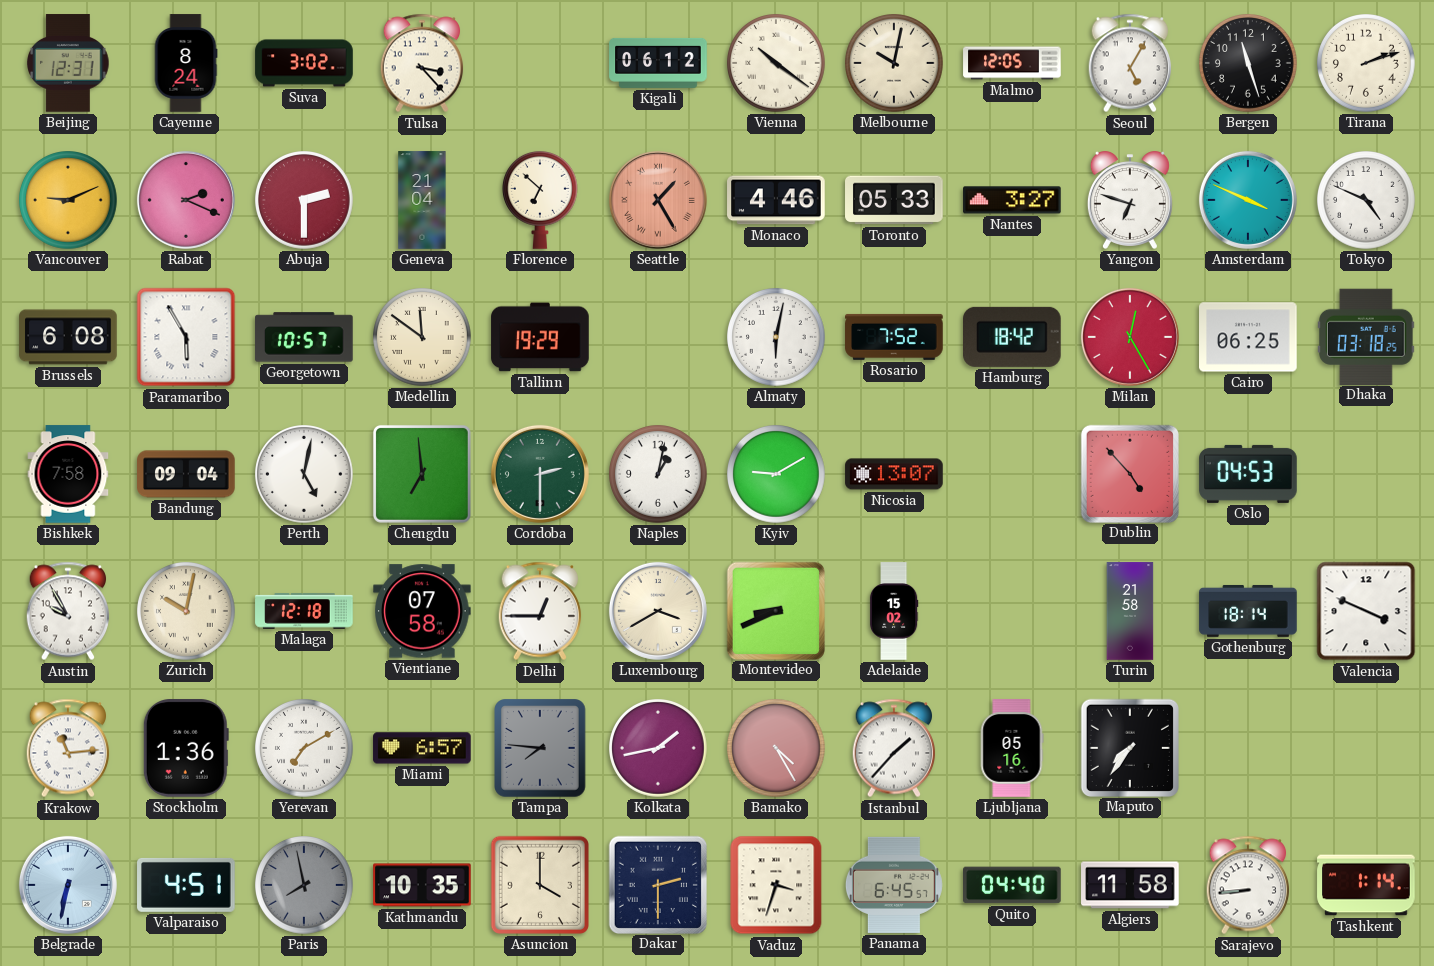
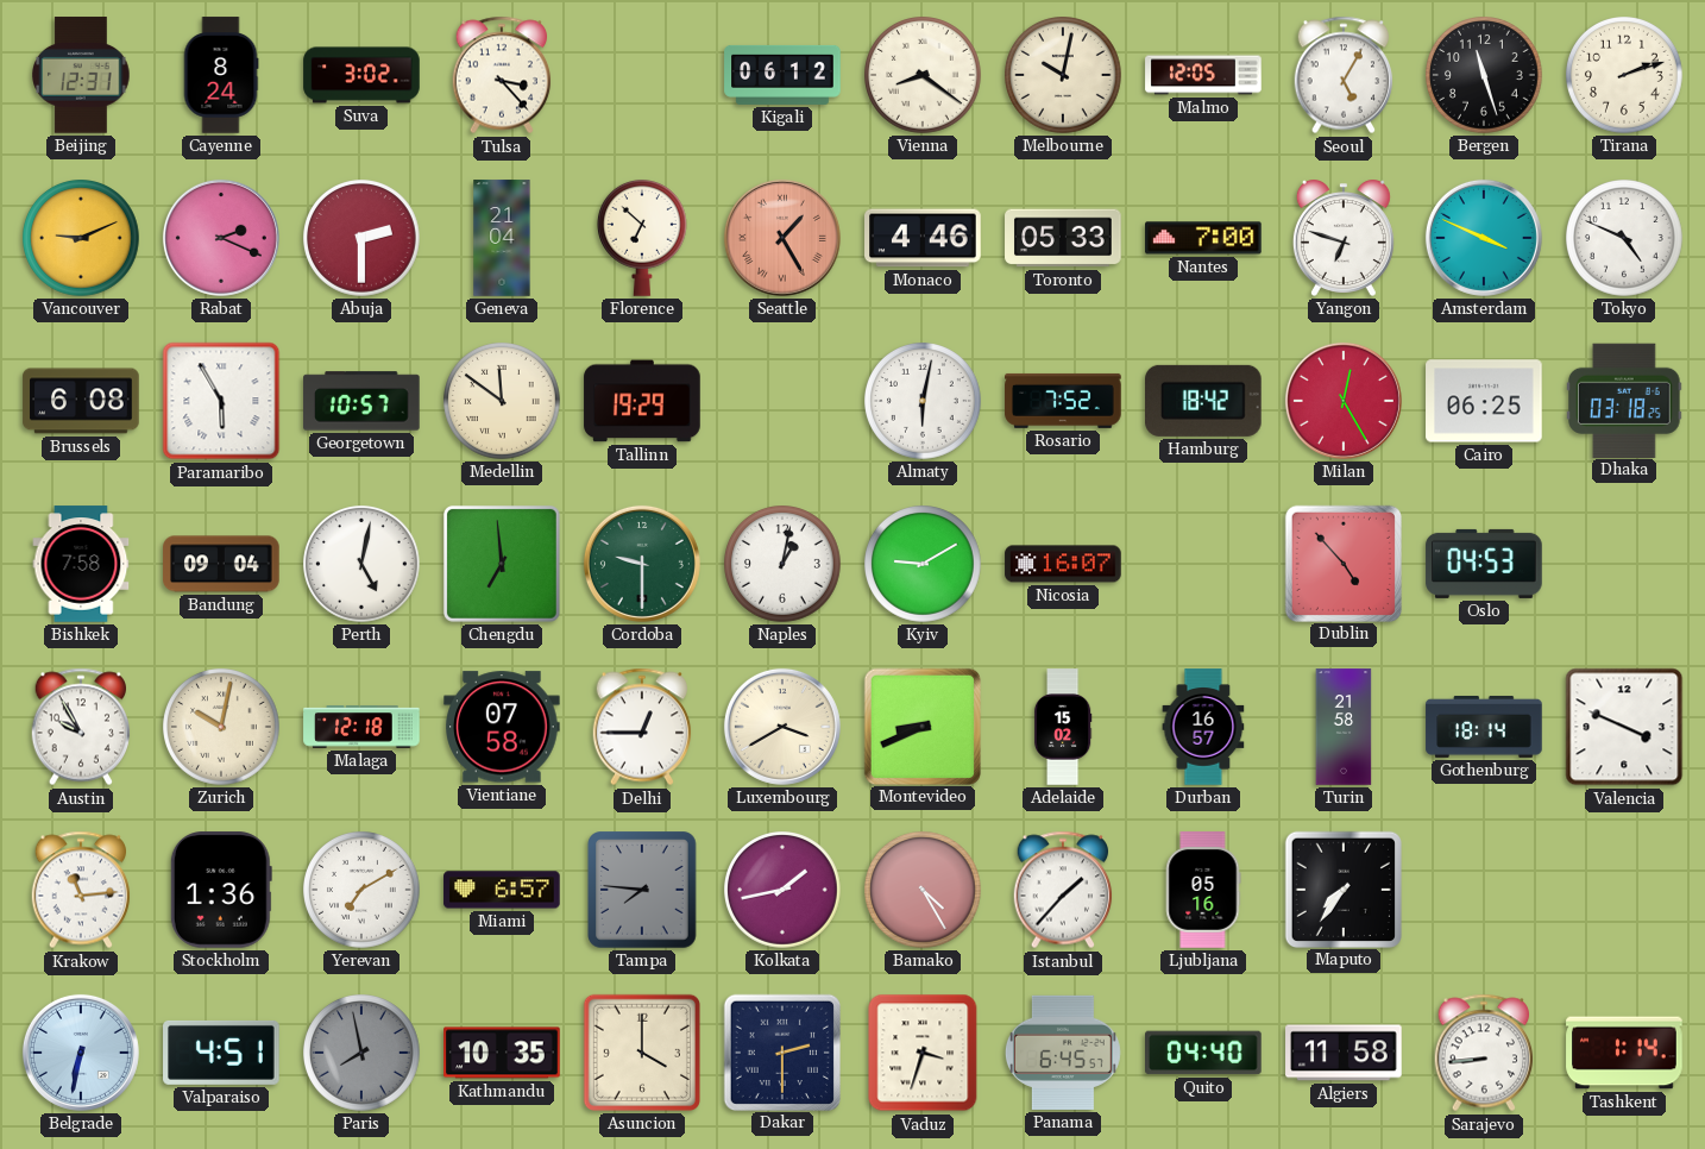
Vienna: 10:21 -> 8:21 (924, 76)
Nantes: 3:27 -> 7:00 (1203, 238)
Cordoba: 2:30 -> 9:30 (642, 564)
Nicosia: 13:07 -> 16:07 (1063, 564)
Durban: none -> 16:57 (1203, 727)
